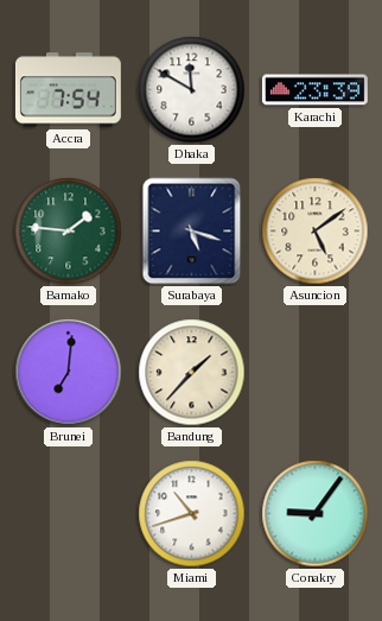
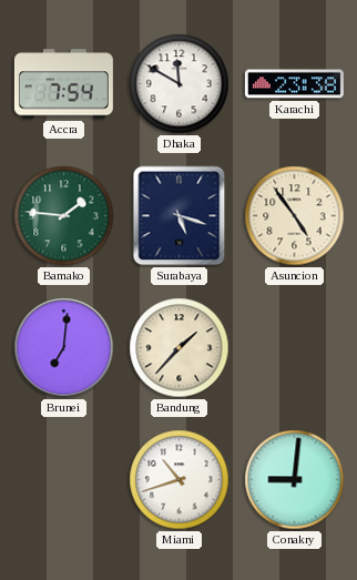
Karachi: 23:39 -> 23:38 (294, 84)
Asuncion: 5:09 -> 4:54 (295, 216)
Conakry: 9:06 -> 9:01 (295, 480)
